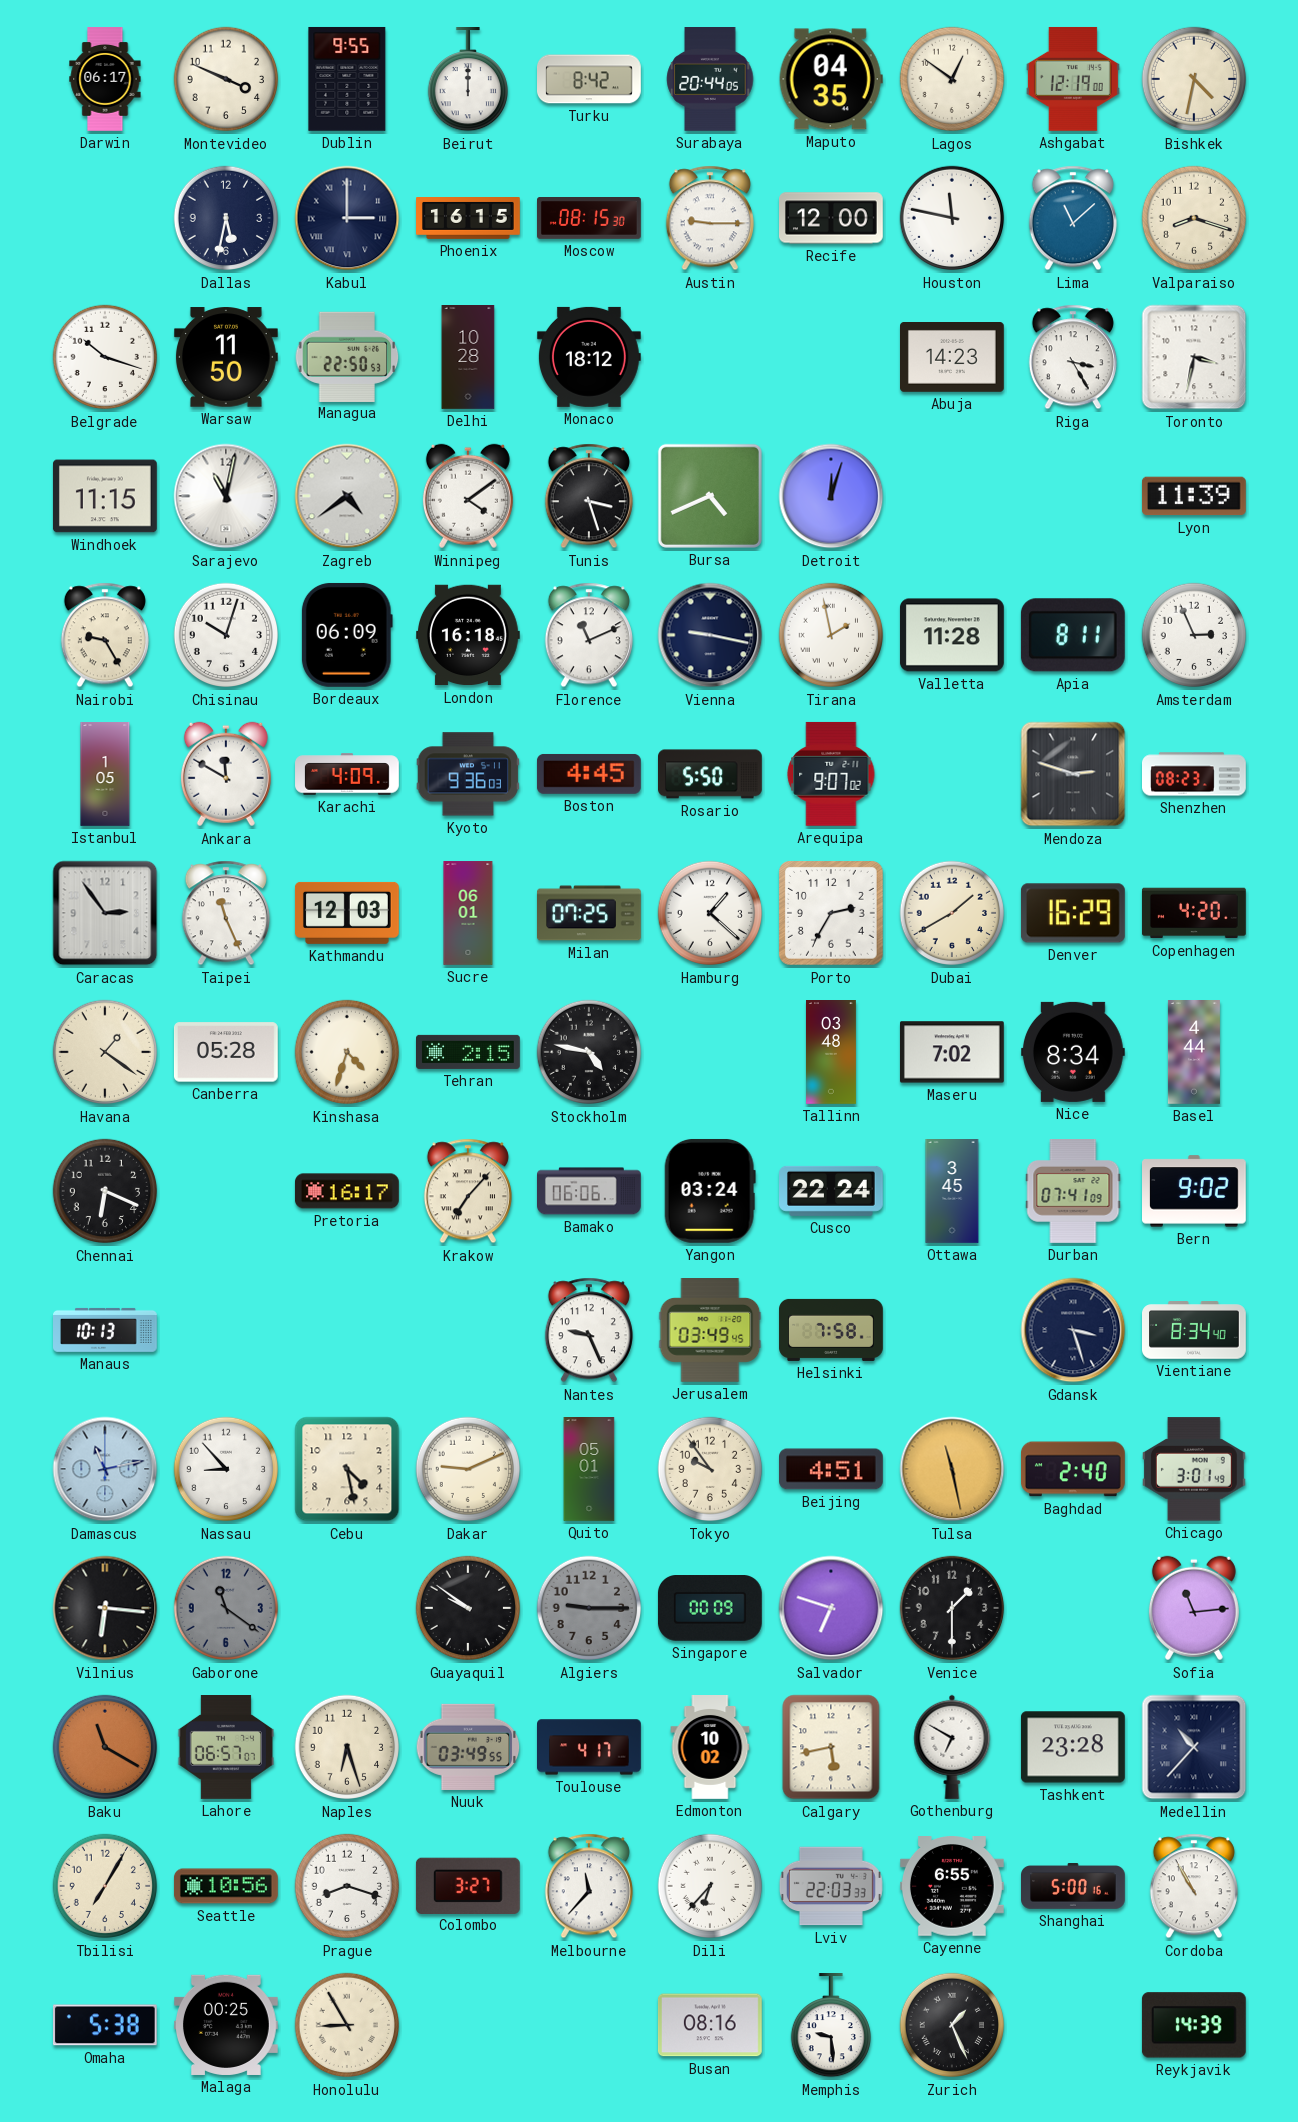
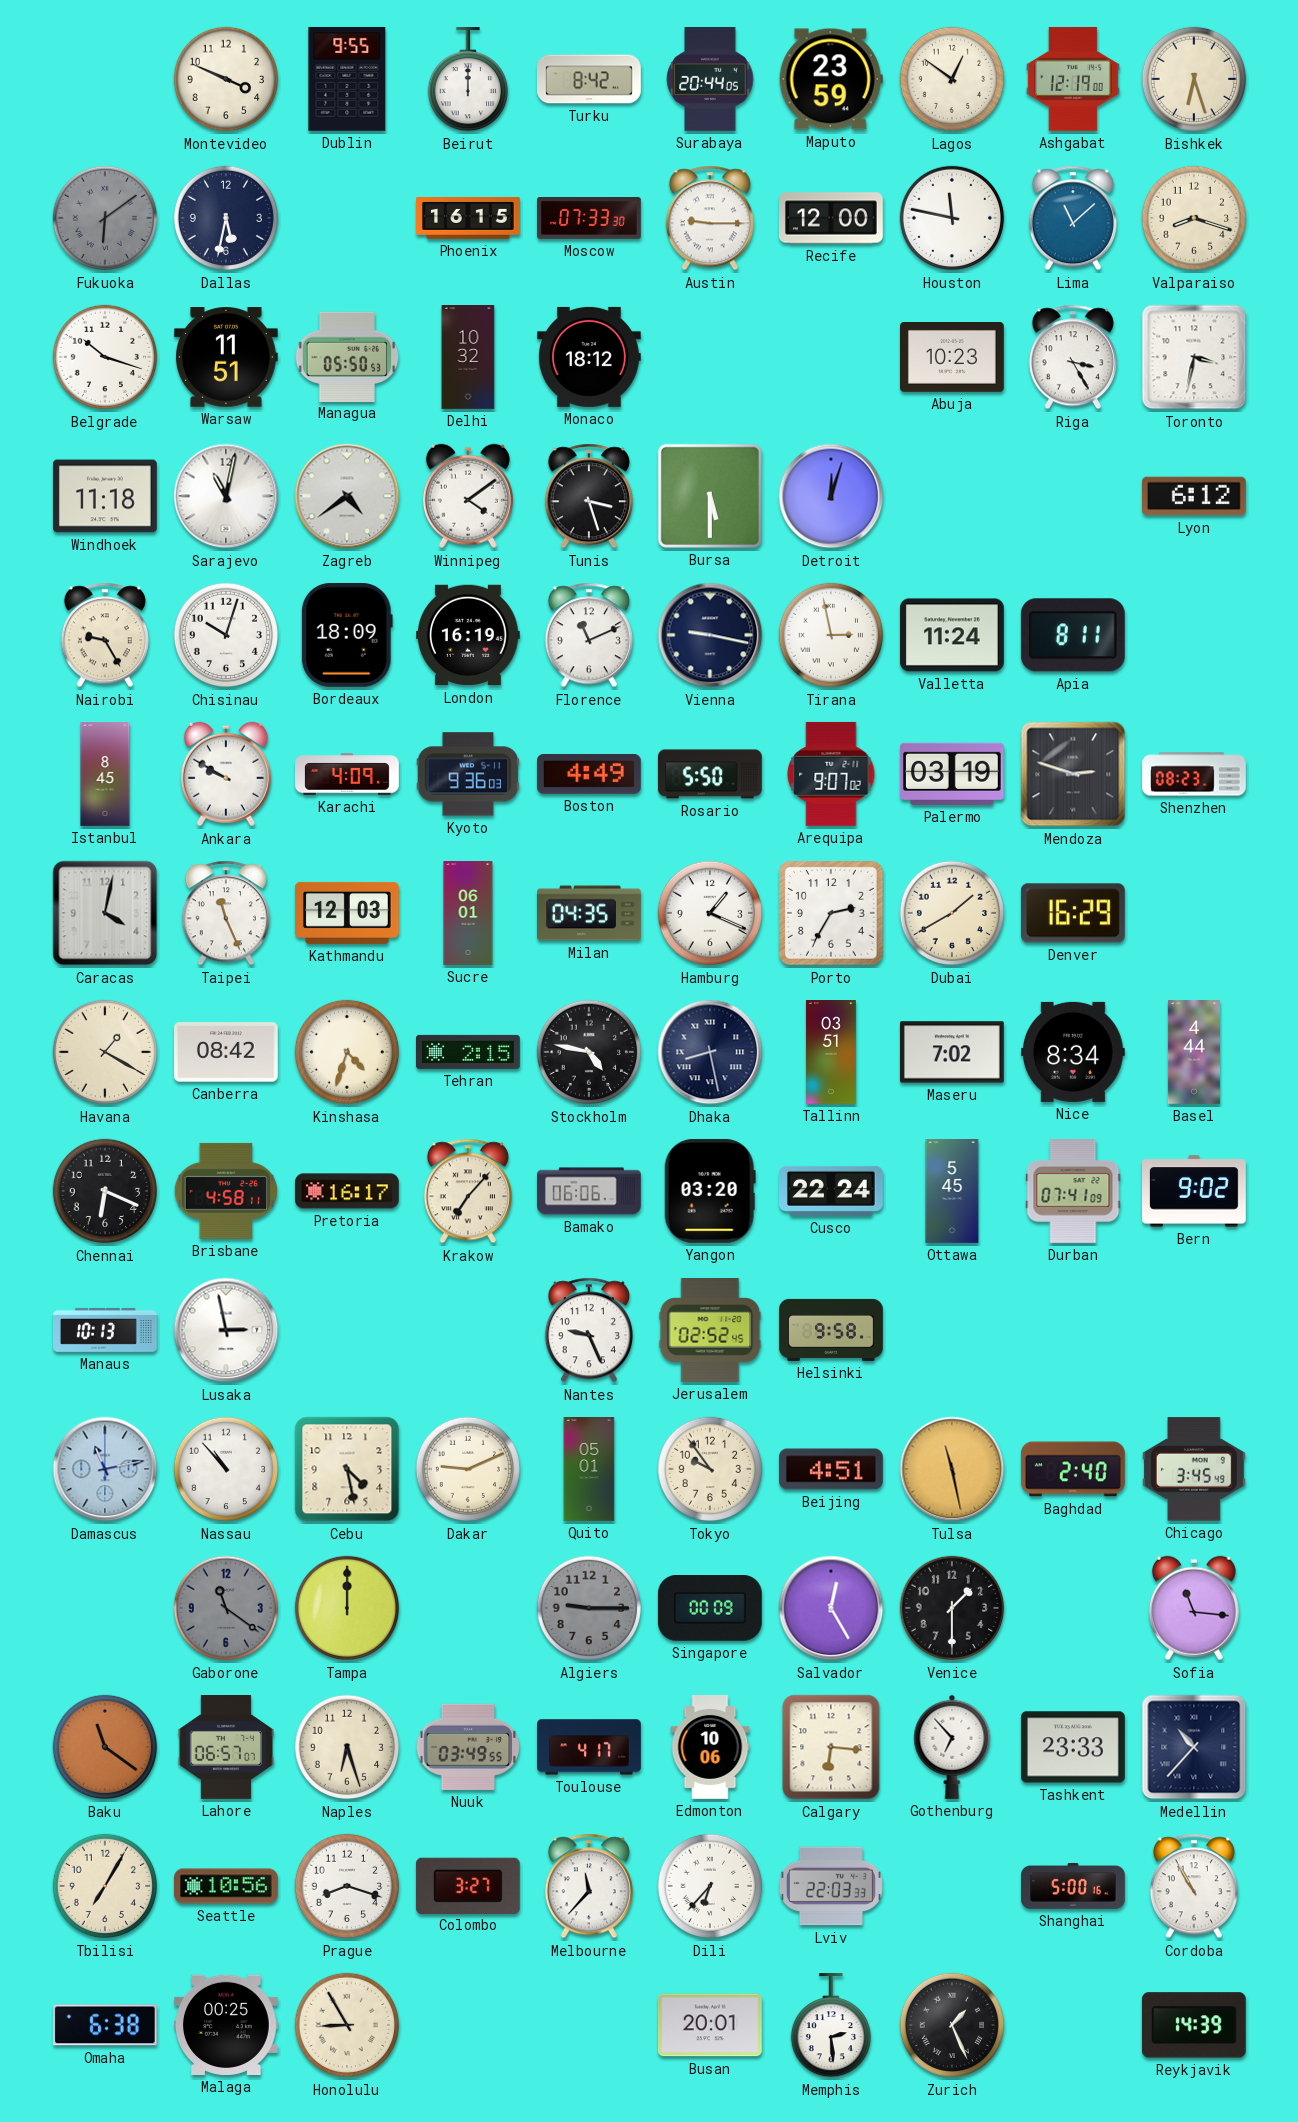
Darwin: 06:17 -> none (105, 79)
Maputo: 04:35 -> 23:59 (831, 79)
Bishkek: 4:32 -> 6:27 (1194, 79)
Fukuoka: none -> 6:09 (105, 218)
Kabul: 3:00 -> none (347, 218)
Moscow: 08:15 -> 07:33 (590, 219)
Warsaw: 11:50 -> 11:51 (226, 357)
Managua: 22:50 -> 05:50 (347, 356)
Delhi: 10:28 -> 10:32 (468, 358)
Abuja: 14:23 -> 10:23 (953, 358)
Windhoek: 11:15 -> 11:18 (105, 496)
Bursa: 4:41 -> 5:30 (710, 496)
Lyon: 11:39 -> 6:12 (1194, 496)
Bordeaux: 06:09 -> 18:09 (347, 635)
London: 16:18 -> 16:19 (469, 635)
Tirana: 1:58 -> 2:58 (831, 635)
Valletta: 11:28 -> 11:24 (952, 635)
Amsterdam: 2:56 -> none (1194, 635)
Istanbul: 1:05 -> 8:45 (105, 774)
Ankara: 11:50 -> 9:50 (226, 774)
Boston: 4:45 -> 4:49 (589, 774)
Palermo: none -> 03:19 (952, 774)
Caracas: 2:54 -> 4:02 (105, 913)
Milan: 07:25 -> 04:35 (590, 913)
Hamburg: 1:22 -> 1:19 (710, 913)
Copenhagen: 4:20 -> none (1194, 913)
Havana: 1:21 -> 1:20 (105, 1052)
Canberra: 05:28 -> 08:42 (226, 1052)
Dhaka: none -> 8:28 (710, 1052)
Tallinn: 03:48 -> 03:51 (831, 1052)
Brisbane: none -> 4:58 (226, 1191)
Yangon: 03:24 -> 03:20 (710, 1191)
Ottawa: 3:45 -> 5:45 (952, 1192)
Lusaka: none -> 2:58 (226, 1330)
Jerusalem: 03:49 -> 02:52 (710, 1331)
Helsinki: 7:58 -> 9:58 (831, 1330)
Gdansk: 3:27 -> none (1073, 1330)
Vientiane: 8:34 -> none (1195, 1330)
Nassau: 8:53 -> 10:53 (226, 1469)
Chicago: 3:01 -> 3:45 (1194, 1469)
Vilnius: 6:16 -> none (105, 1608)
Tampa: none -> 12:00 (347, 1608)
Guayaquil: 9:51 -> none (468, 1608)
Salvador: 6:48 -> 12:25 (831, 1608)
Sofia: 11:14 -> 11:16 (1194, 1608)
Baku: 11:20 -> 11:21 (105, 1747)
Edmonton: 10:02 -> 10:06 (710, 1748)
Calgary: 5:43 -> 6:16 (831, 1747)
Gothenburg: 6:50 -> 6:53 (952, 1747)
Tashkent: 23:28 -> 23:33 (1073, 1747)
Cayenne: 6:55 -> none (952, 1887)
Omaha: 5:38 -> 6:38 (105, 2025)
Busan: 08:16 -> 20:01 (710, 2025)
Memphis: 9:29 -> 2:29 (830, 2026)
